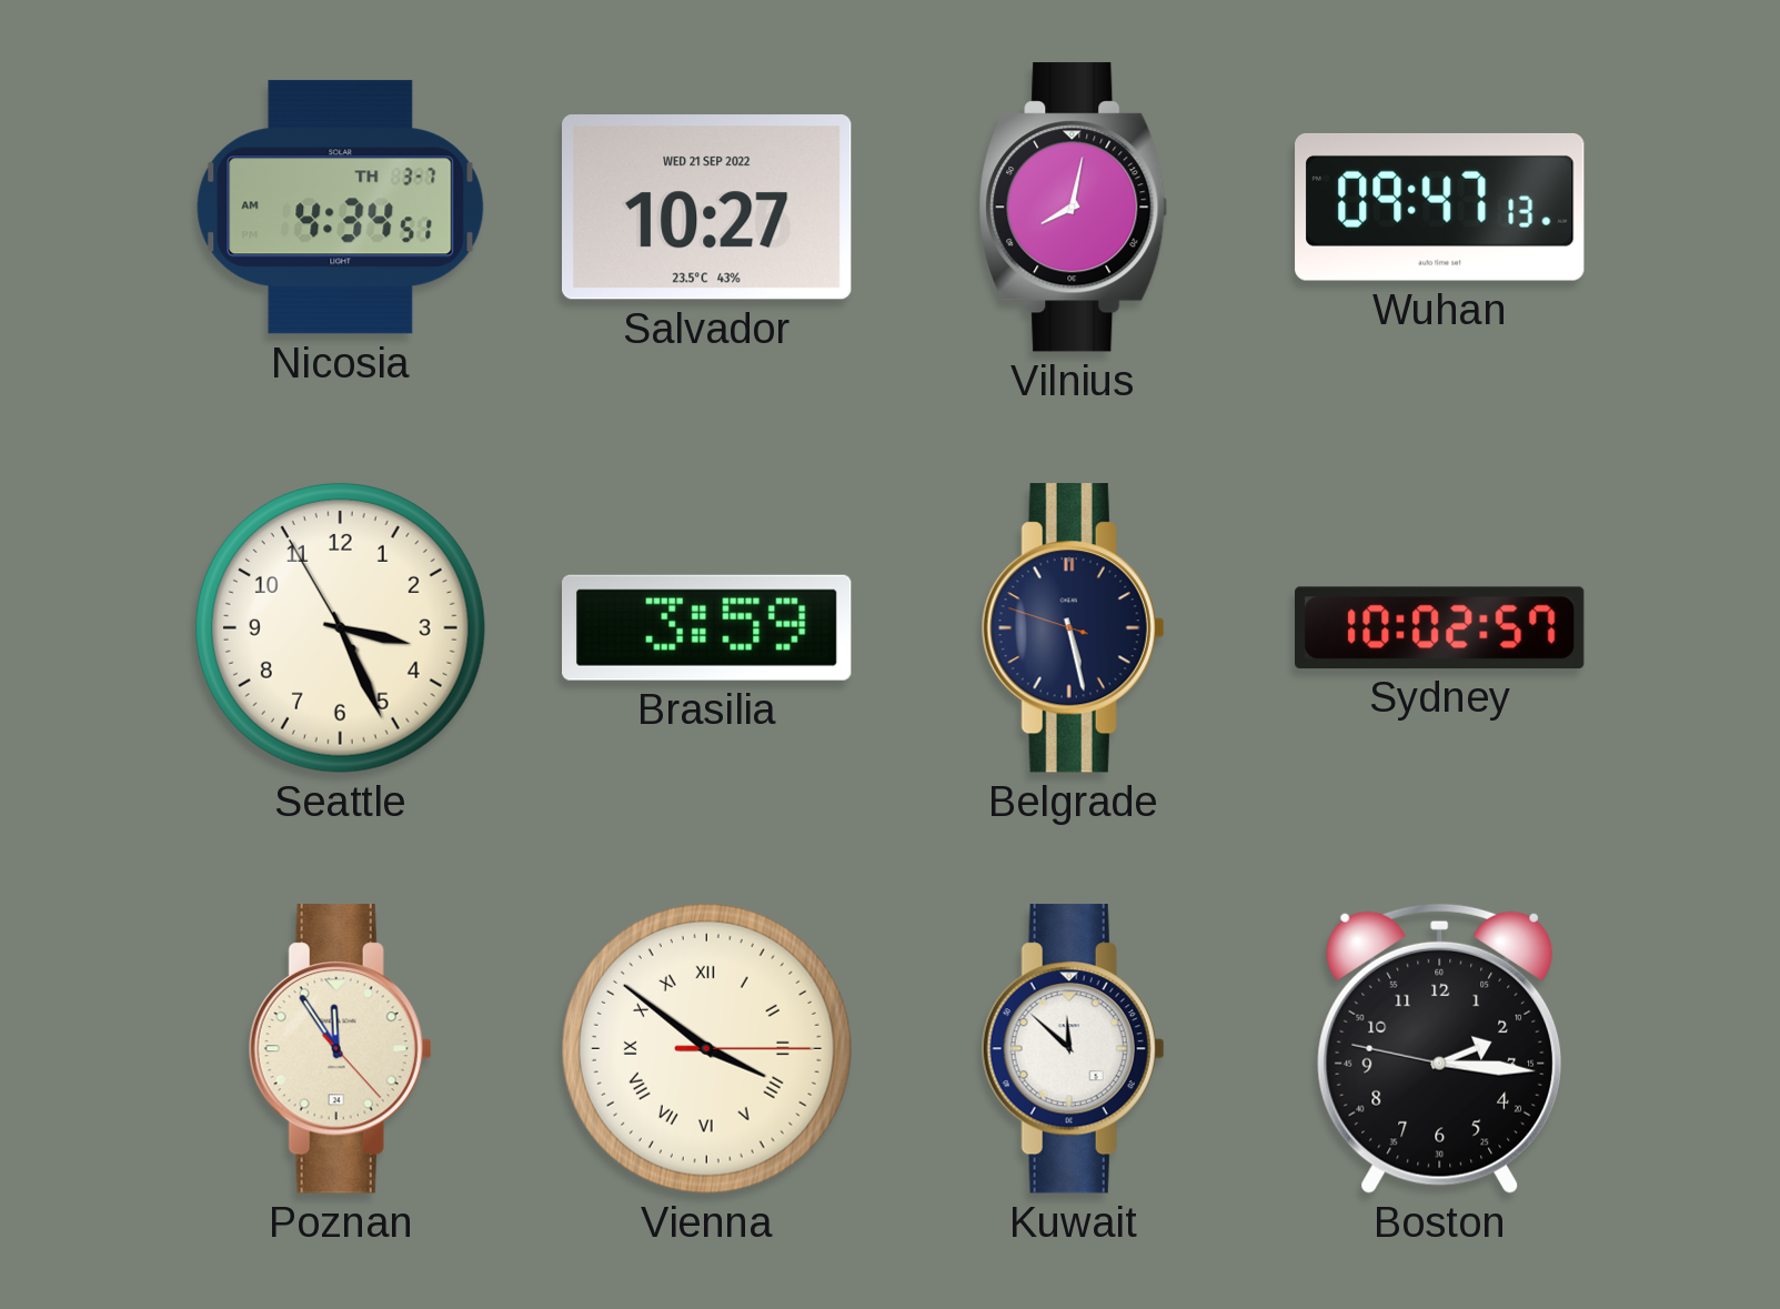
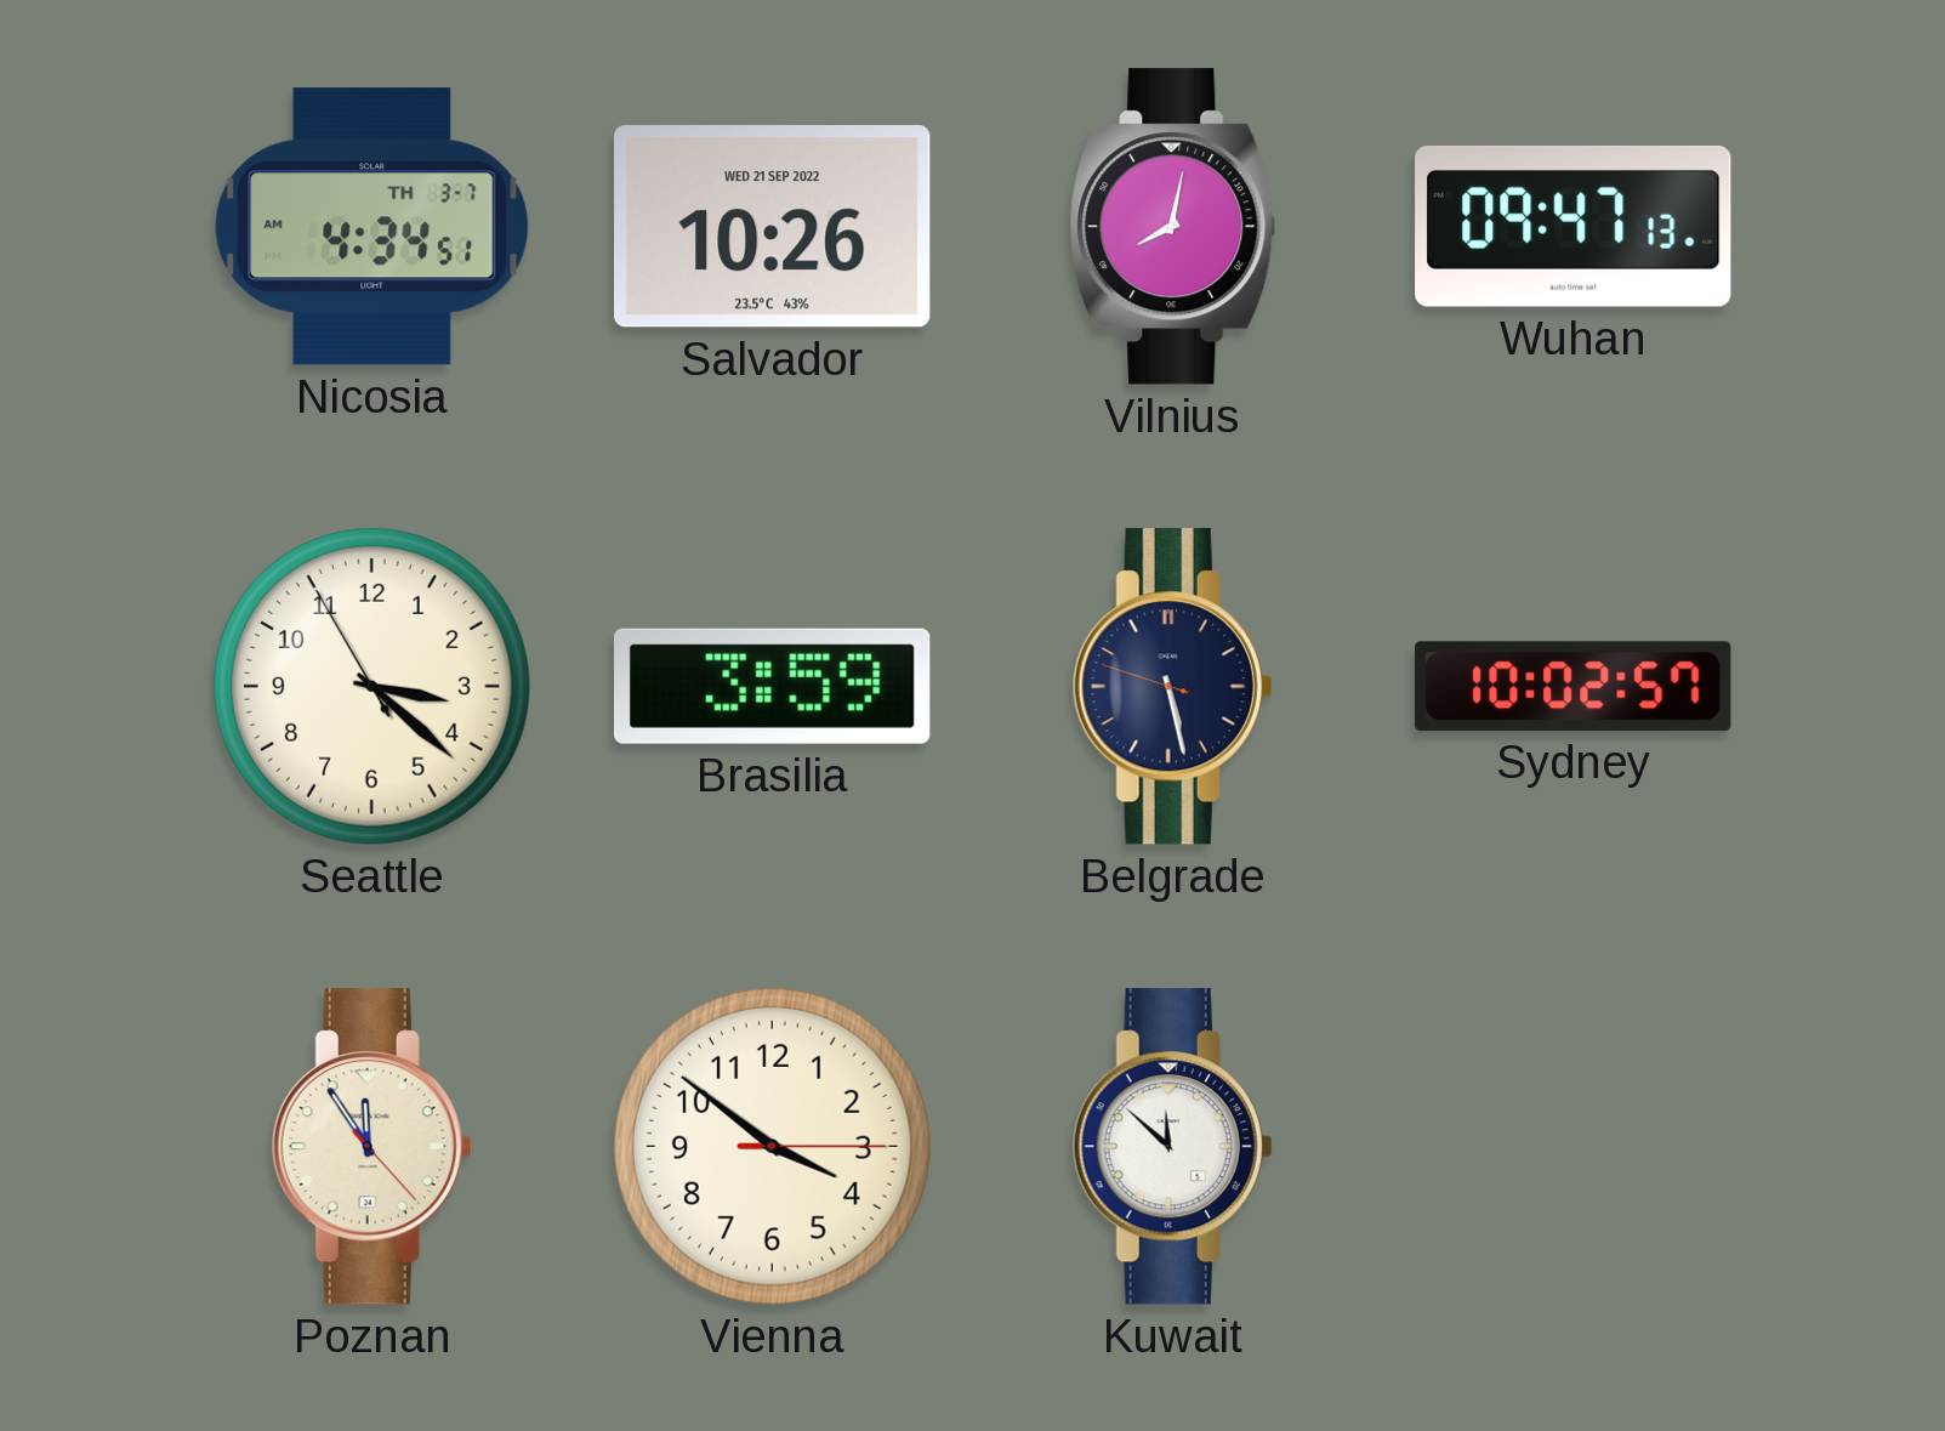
Salvador: 10:27 -> 10:26 (773, 227)
Seattle: 3:25 -> 3:21 (371, 686)
Vienna numerals: Roman -> Arabic (772, 1146)
Boston: 2:15 -> none (1440, 1048)
